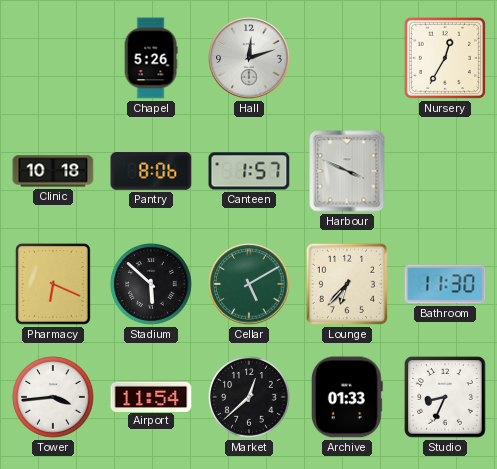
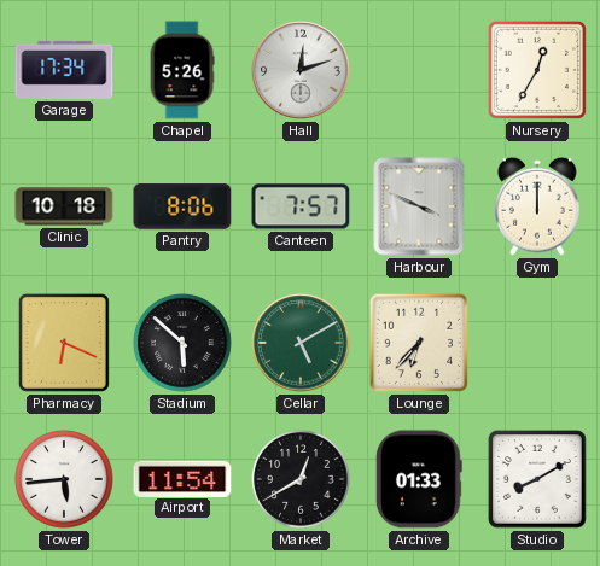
Garage: none -> 17:34 (64, 70)
Canteen: 1:57 -> 7:57 (301, 206)
Gym: none -> 12:00 (538, 206)
Bathroom: 11:30 -> none (445, 284)
Tower: 3:44 -> 5:44 (64, 479)
Market: 12:38 -> 12:40 (301, 479)
Studio: 8:34 -> 8:10 (537, 479)
